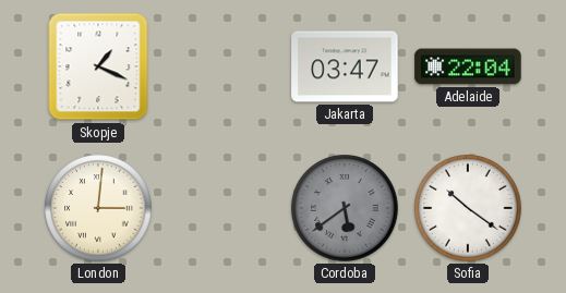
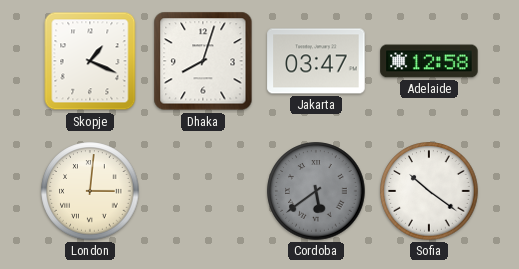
Dhaka: none -> 8:03 (203, 61)
Adelaide: 22:04 -> 12:58 (429, 61)
